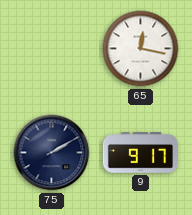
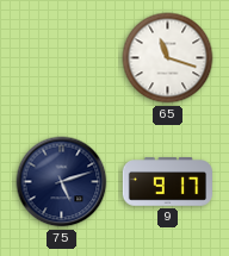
65: 12:17 -> 11:18 (168, 58)
75: 2:10 -> 5:12 (62, 182)
